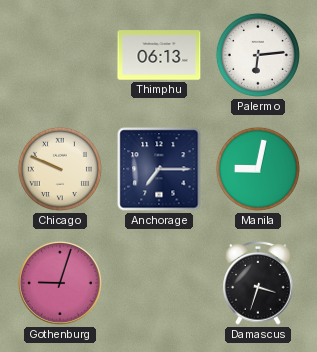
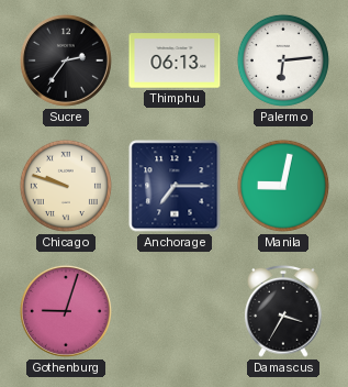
Sucre: none -> 2:36 (66, 60)
Chicago: 9:49 -> 9:48 (66, 186)
Damascus: 3:33 -> 3:35 (283, 312)
